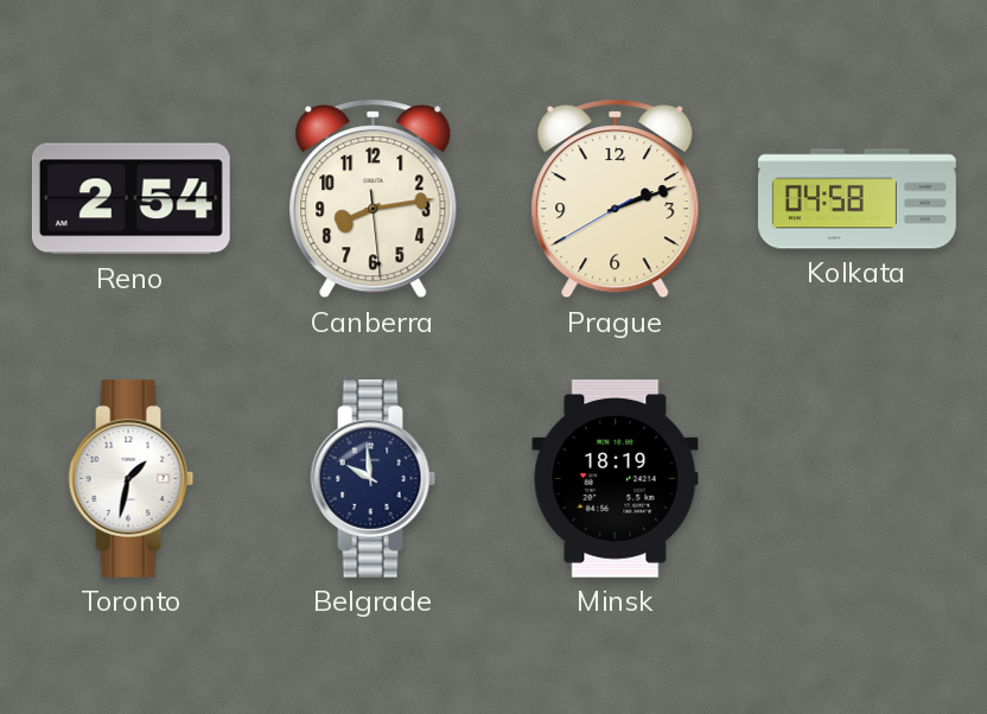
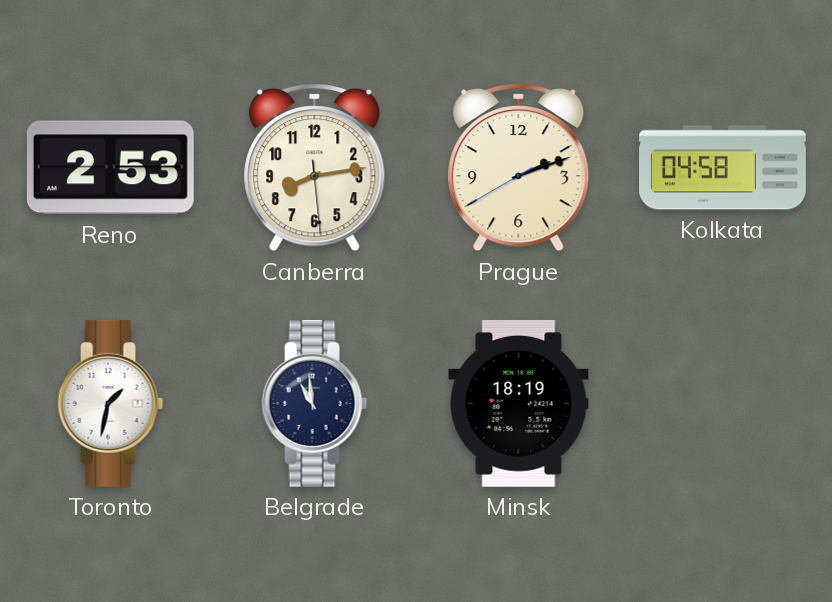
Reno: 2:54 -> 2:53 (110, 168)
Belgrade: 9:59 -> 10:59 (315, 403)
